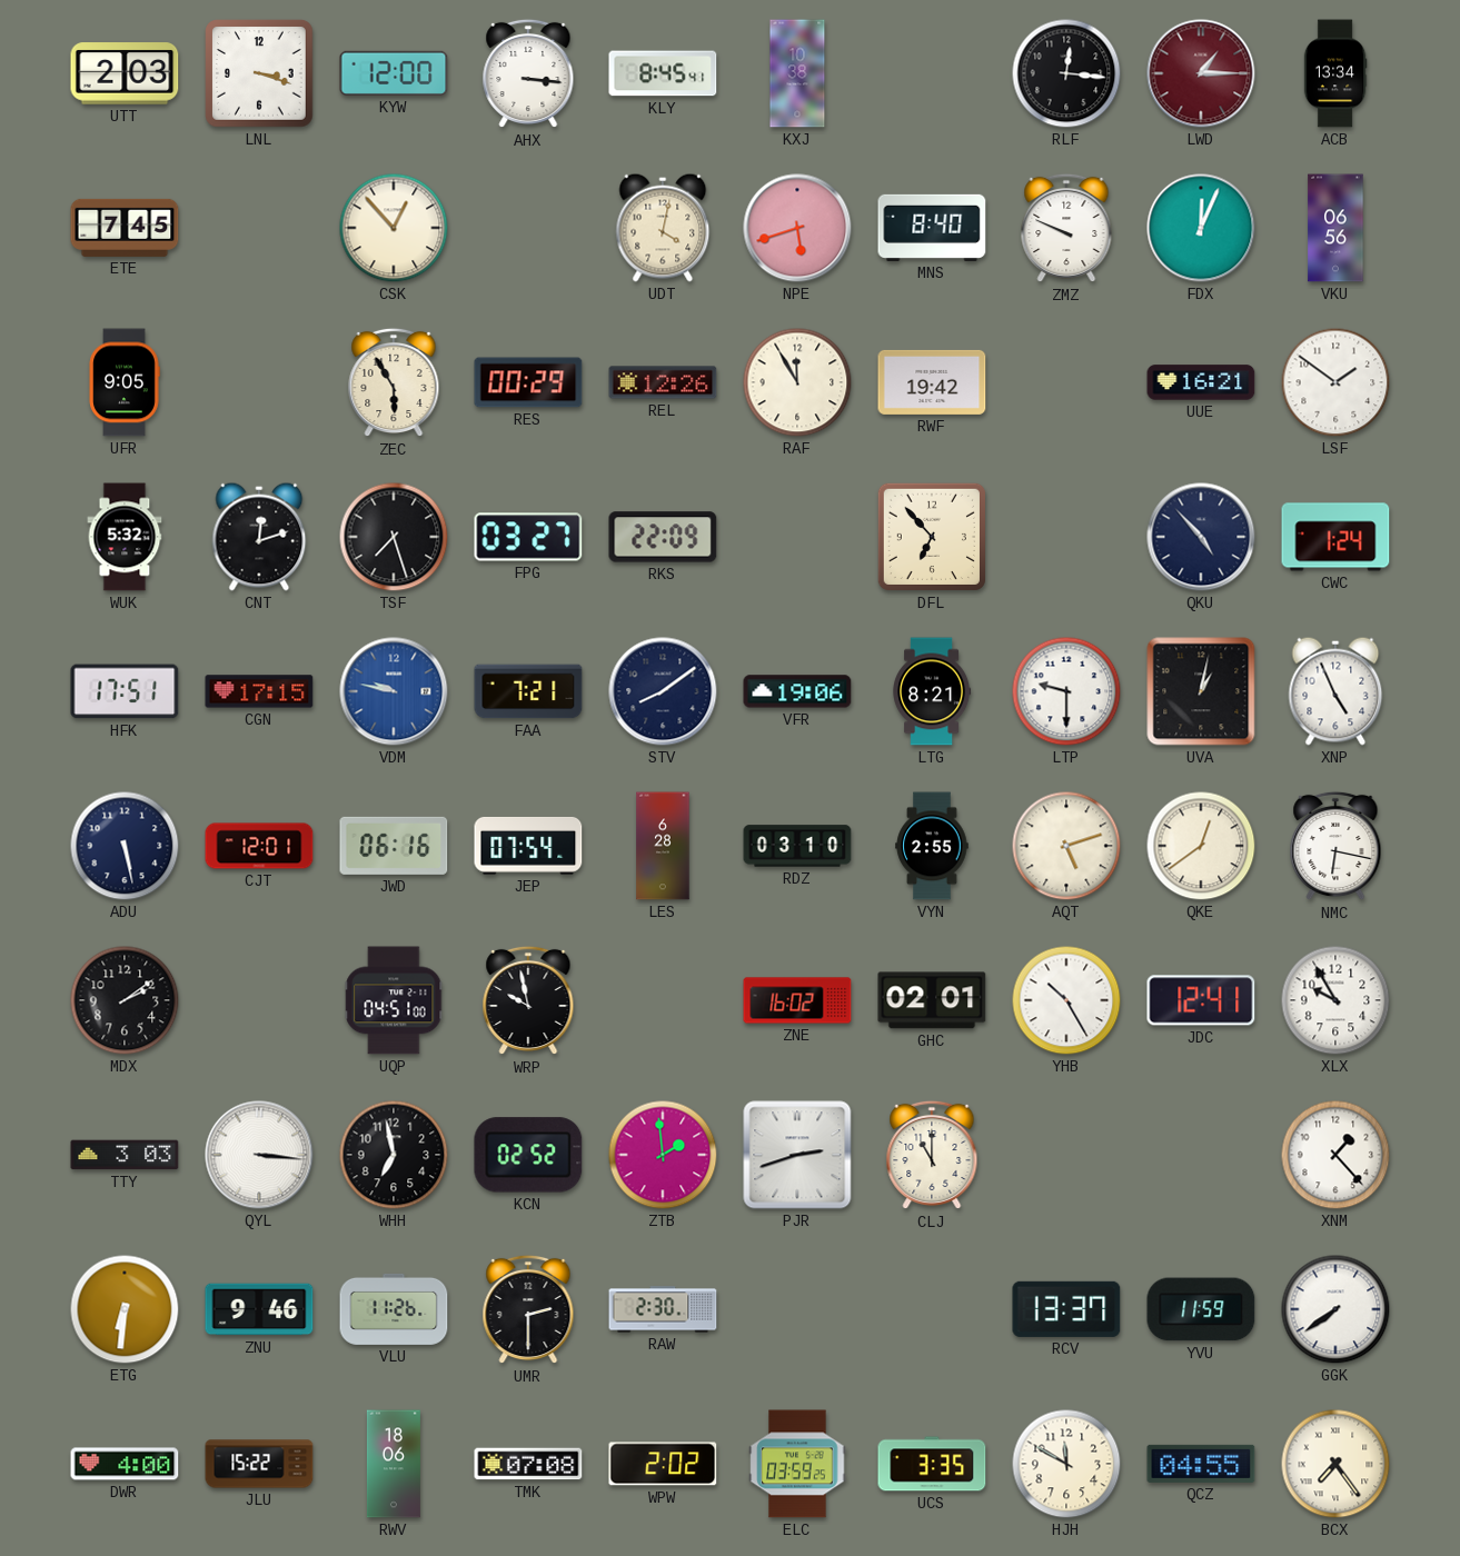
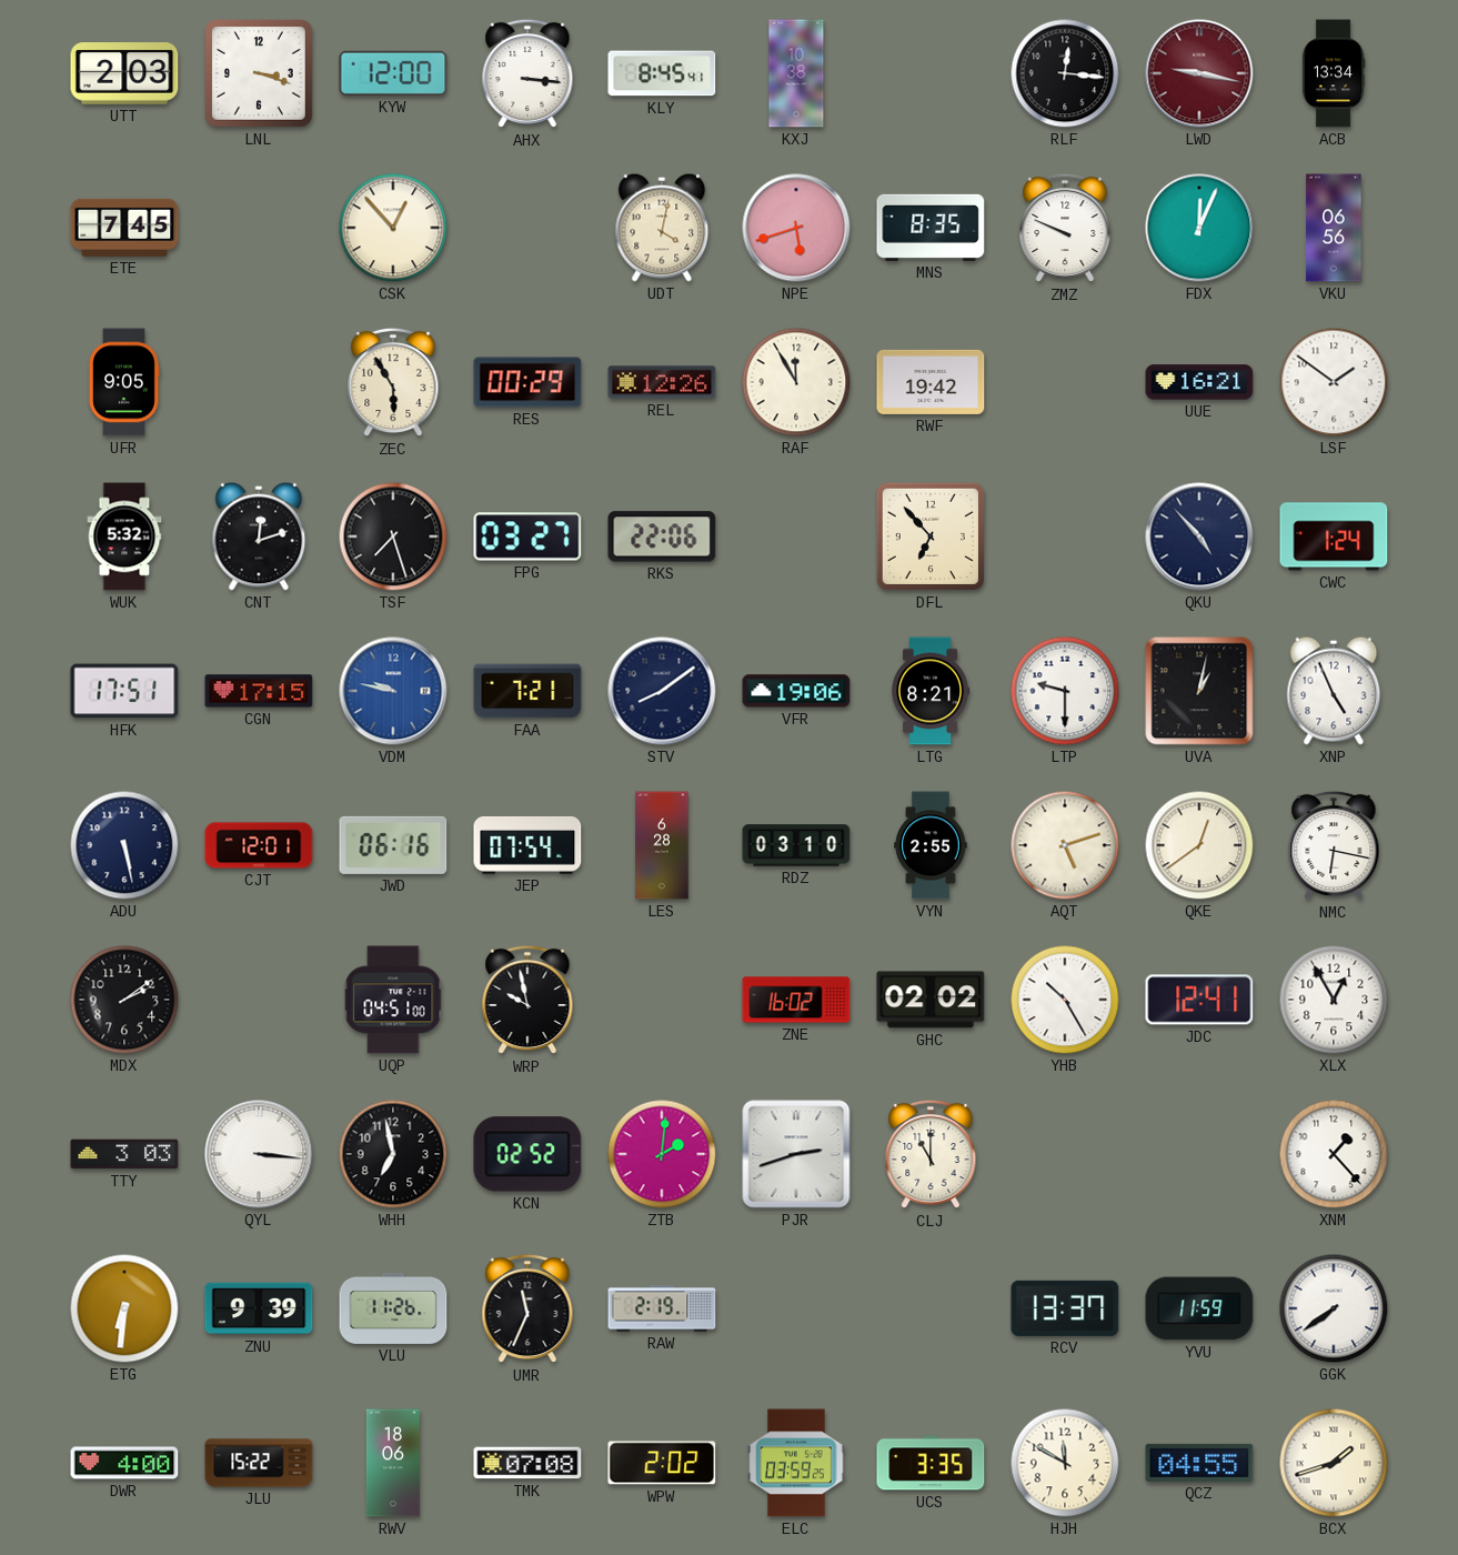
LWD: 1:15 -> 9:17 (1199, 73)
MNS: 8:40 -> 8:35 (931, 228)
RKS: 22:09 -> 22:06 (662, 536)
GHC: 02:01 -> 02:02 (931, 1000)
XLX: 9:55 -> 12:55 (1334, 1000)
ZTB: 1:59 -> 2:01 (662, 1154)
ZNU: 9:46 -> 9:39 (259, 1308)
UMR: 2:30 -> 11:34 (527, 1308)
RAW: 2:30 -> 2:19 (662, 1308)
BCX: 7:24 -> 1:42 (1334, 1463)
